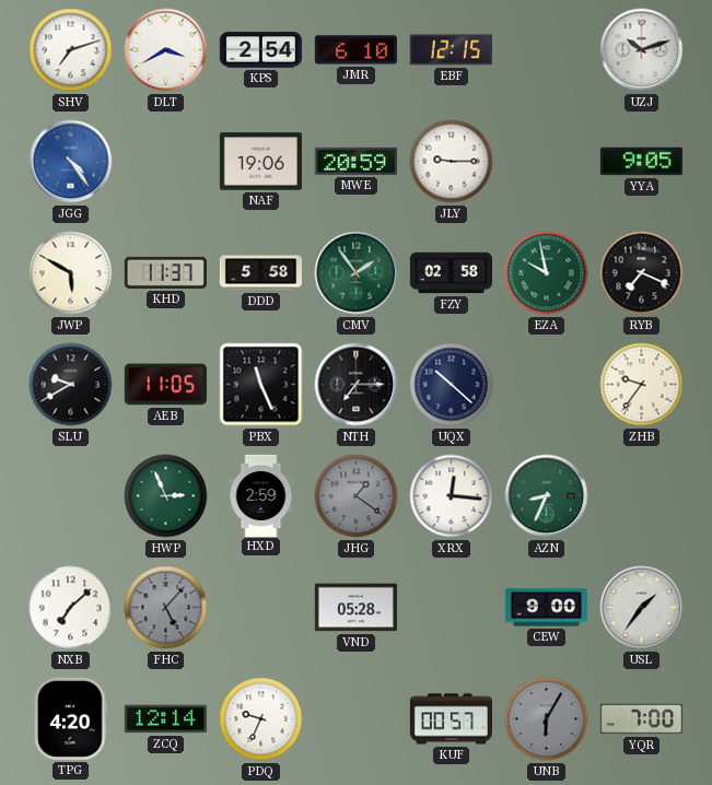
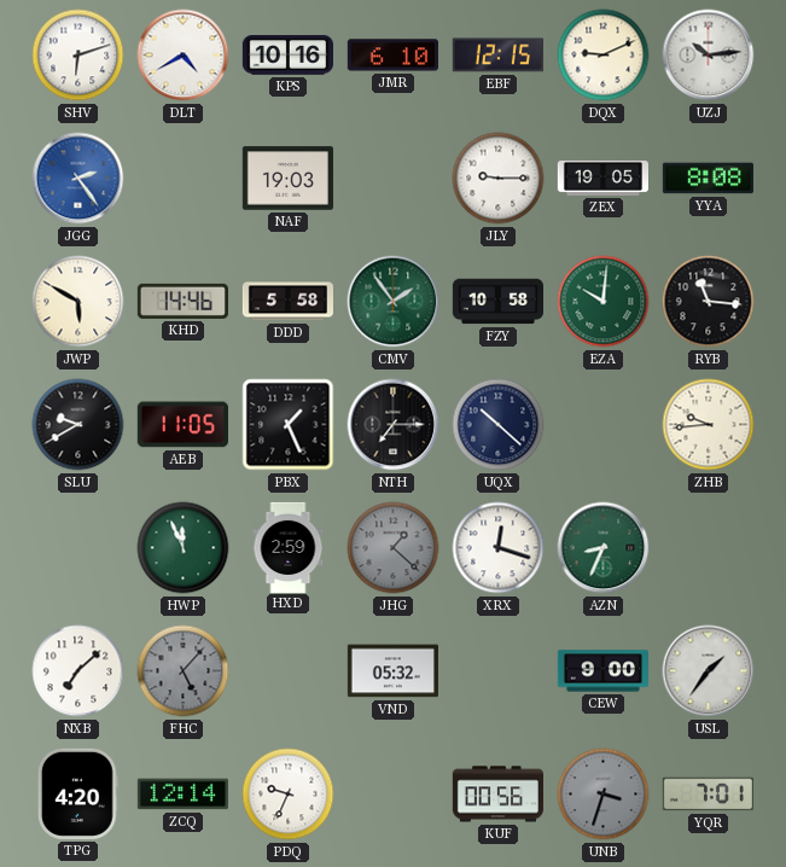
SHV: 7:12 -> 6:12 (78, 56)
DLT: 3:40 -> 4:40 (184, 56)
KPS: 2:54 -> 10:16 (287, 56)
DQX: none -> 9:11 (604, 56)
UZJ: 10:12 -> 10:14 (709, 56)
JGG: 4:24 -> 2:24 (78, 179)
NAF: 19:06 -> 19:03 (287, 179)
MWE: 20:59 -> none (355, 161)
ZEX: none -> 19:05 (602, 178)
YYA: 9:05 -> 8:08 (708, 179)
KHD: 11:37 -> 14:46 (182, 301)
FZY: 02:58 -> 10:58 (497, 302)
EZA: 9:58 -> 10:01 (604, 302)
RYB: 7:19 -> 11:16 (709, 302)
PBX: 11:26 -> 1:26 (289, 425)
ZHB: 9:36 -> 9:44 (709, 425)
HWP: 2:56 -> 11:56 (184, 548)
JHG: 1:21 -> 1:22 (394, 548)
XRX: 12:16 -> 12:18 (499, 548)
VND: 05:28 -> 05:32 (392, 671)
KUF: 00:57 -> 00:56 (497, 795)
UNB: 6:05 -> 3:33 (604, 795)
YQR: 7:00 -> 7:01 (708, 795)
